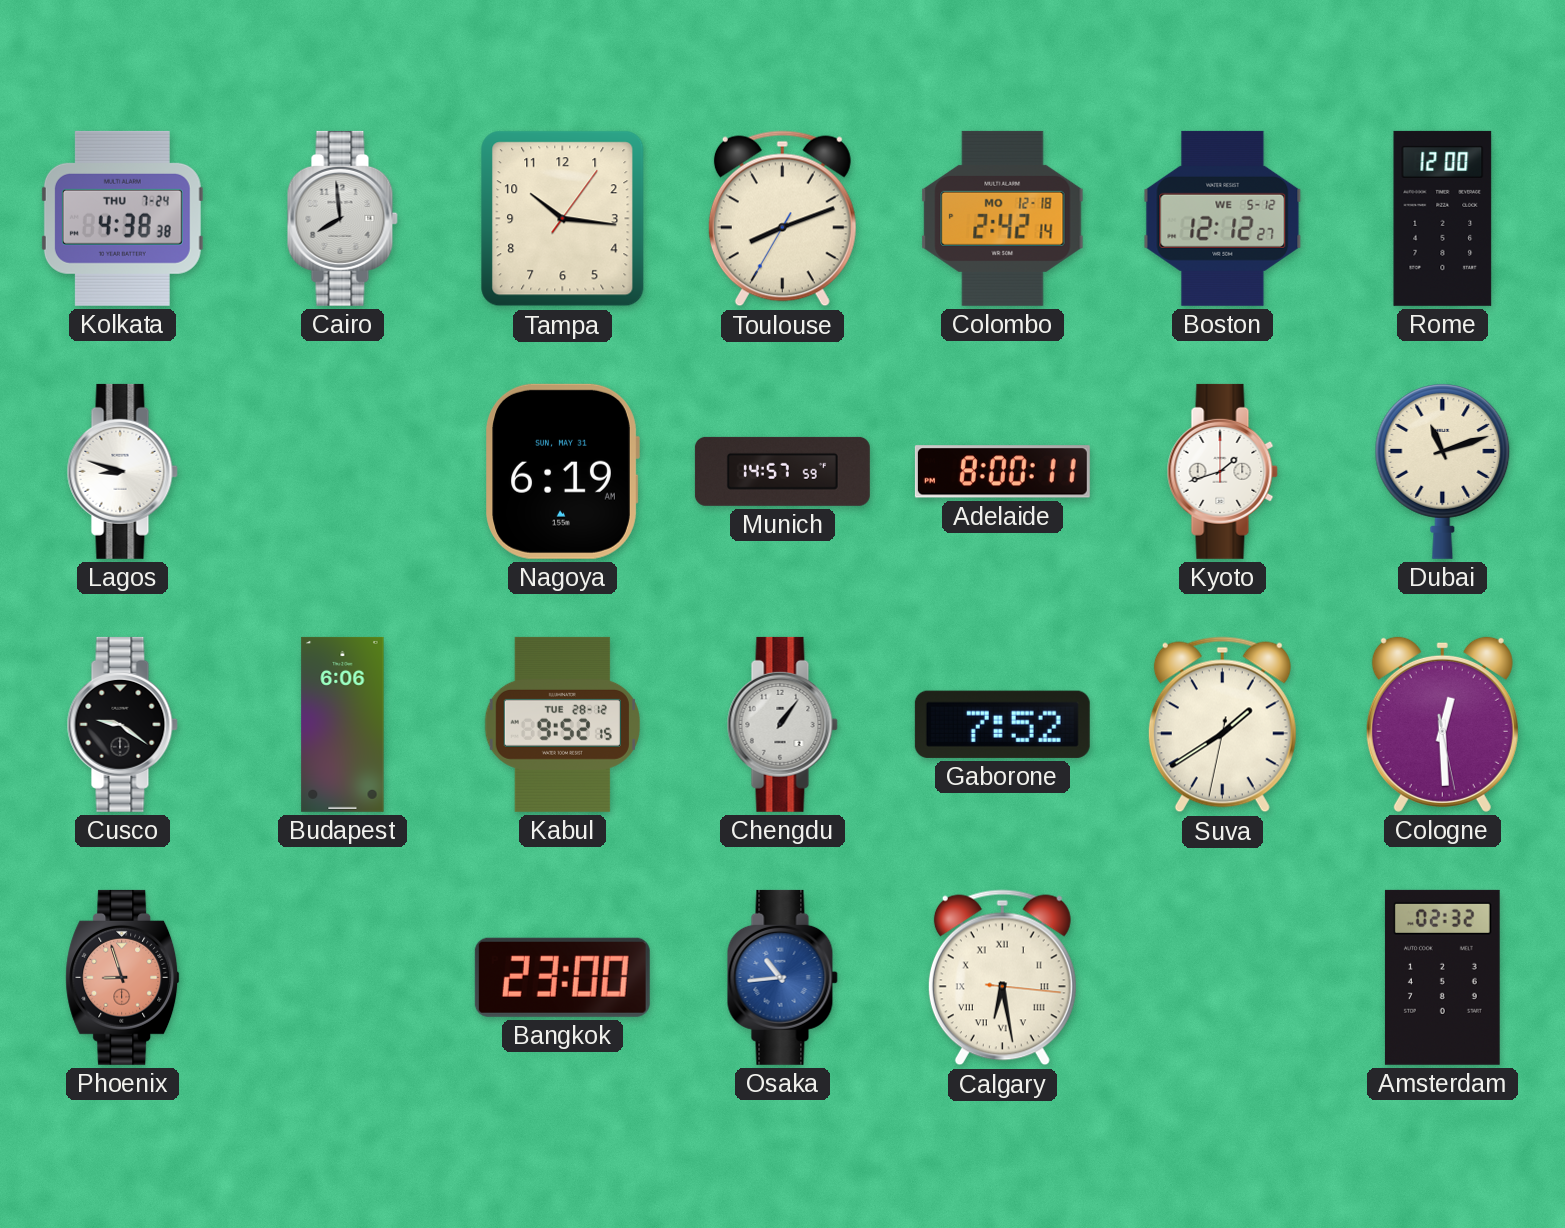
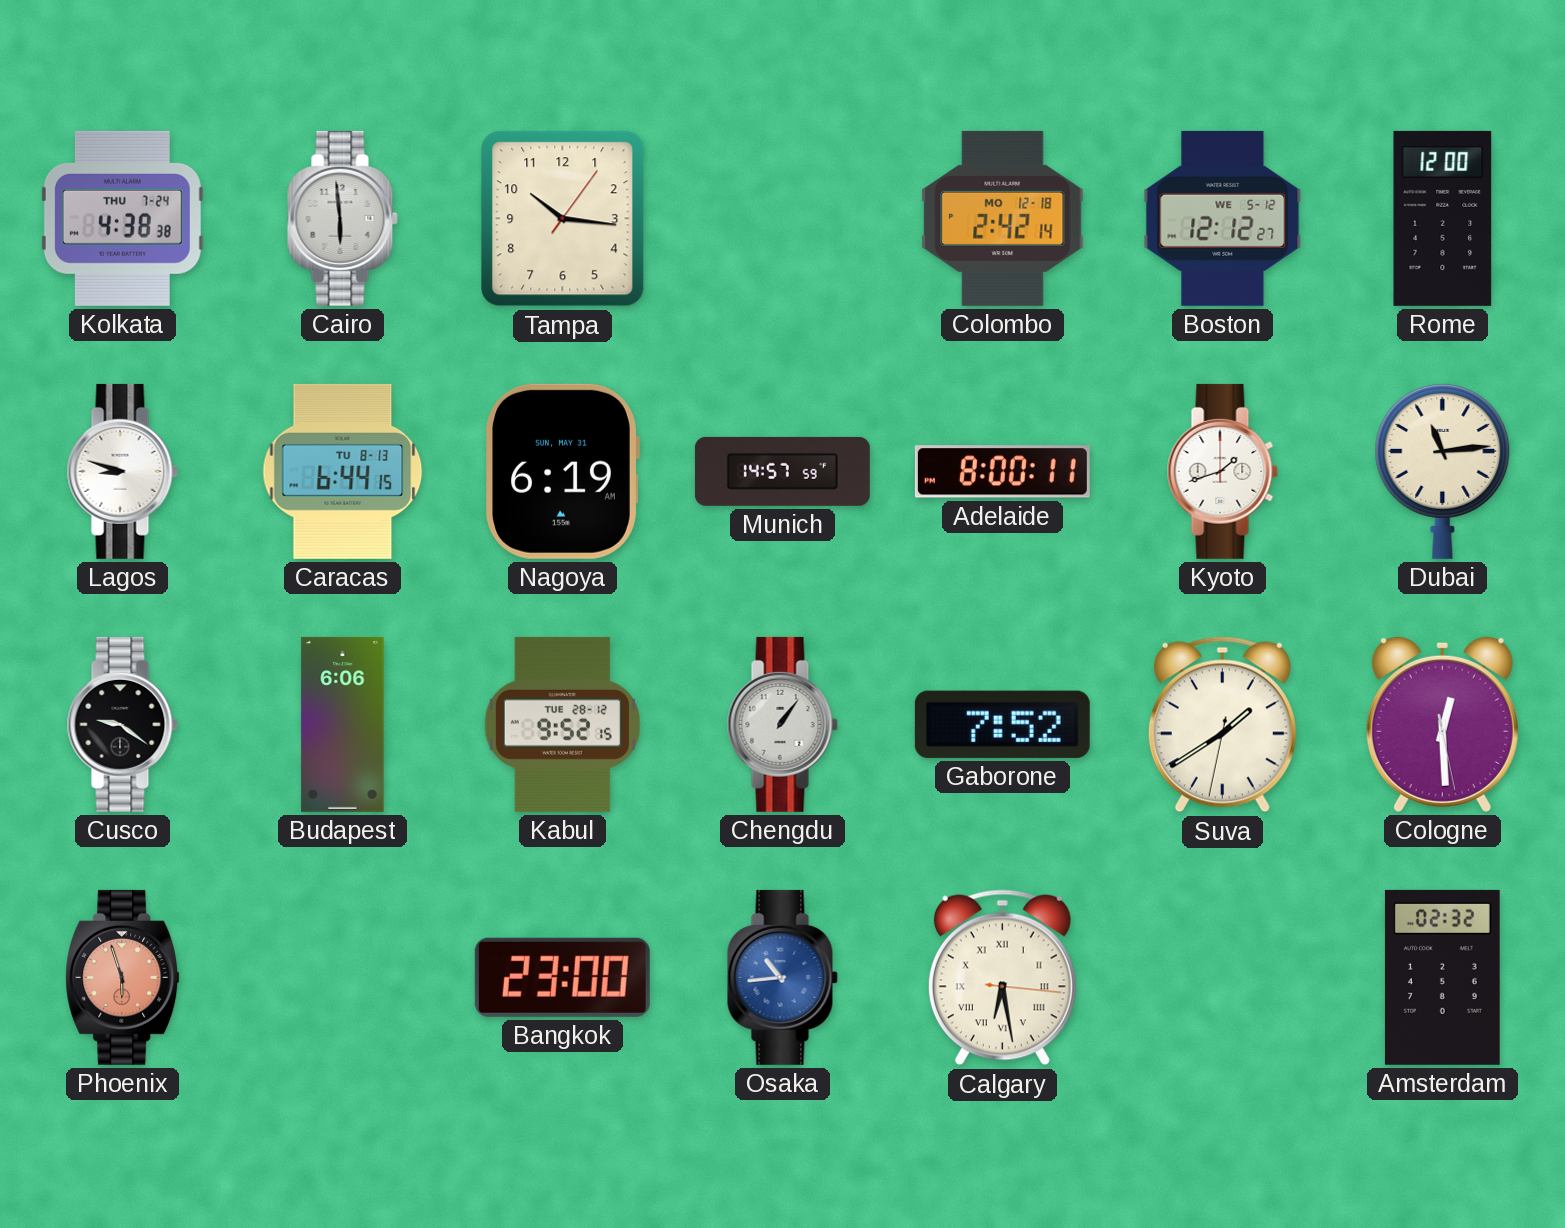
Cairo: 7:59 -> 5:59 (342, 218)
Toulouse: 8:11 -> none (782, 219)
Caracas: none -> 6:44 (343, 471)
Dubai: 11:12 -> 11:14 (1443, 472)
Phoenix: 8:57 -> 5:57 (123, 977)
